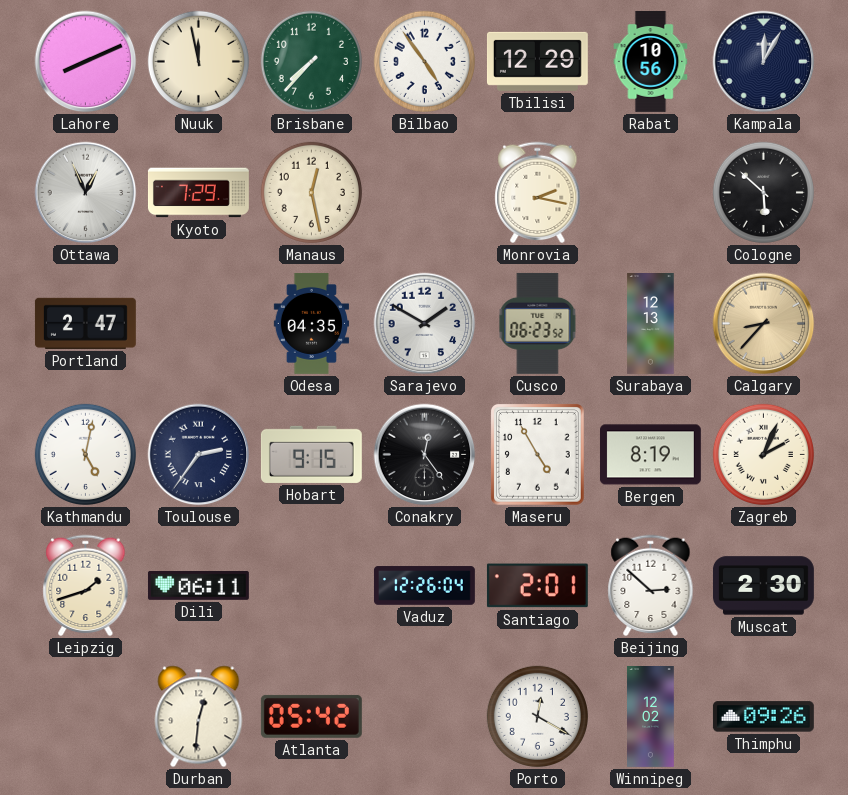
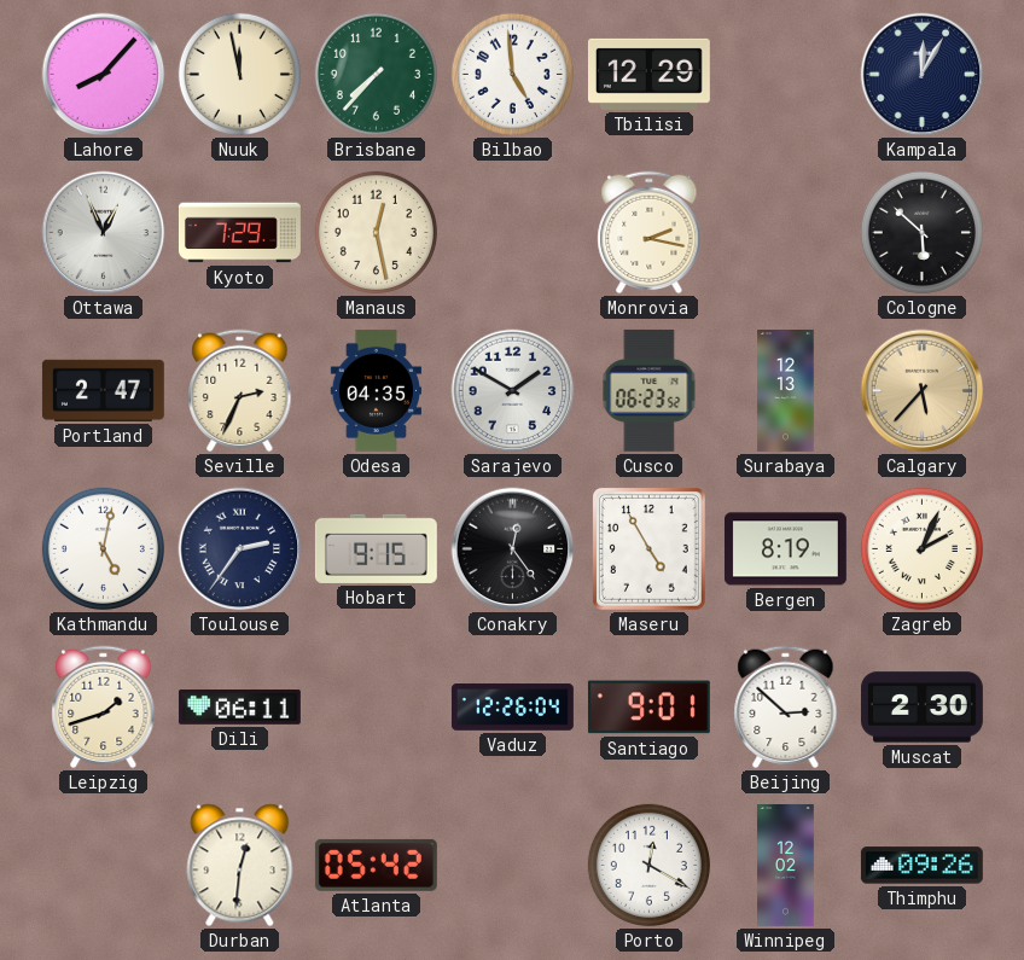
Lahore: 8:11 -> 8:07 (104, 75)
Bilbao: 4:54 -> 4:59 (512, 74)
Rabat: 10:56 -> none (651, 61)
Seville: none -> 2:34 (240, 391)
Calgary: 8:37 -> 5:37 (923, 391)
Santiago: 2:01 -> 9:01 (648, 708)
